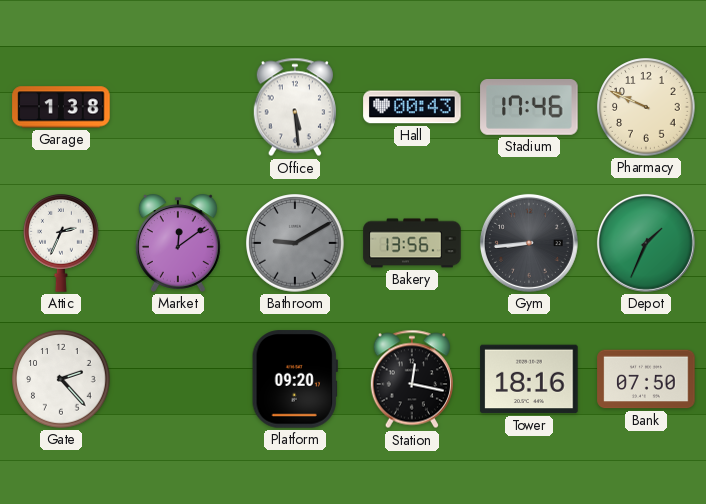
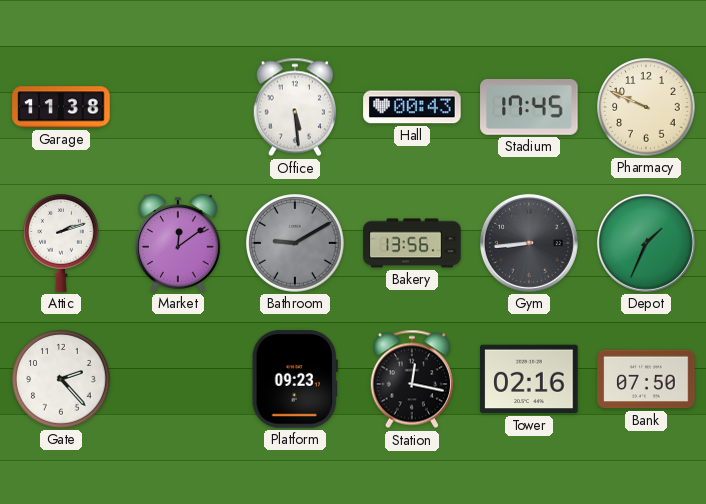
Garage: 1:38 -> 11:38 (61, 107)
Stadium: 17:46 -> 17:45 (529, 108)
Attic: 2:34 -> 2:12 (62, 244)
Platform: 09:20 -> 09:23 (295, 379)
Tower: 18:16 -> 02:16 (529, 379)
